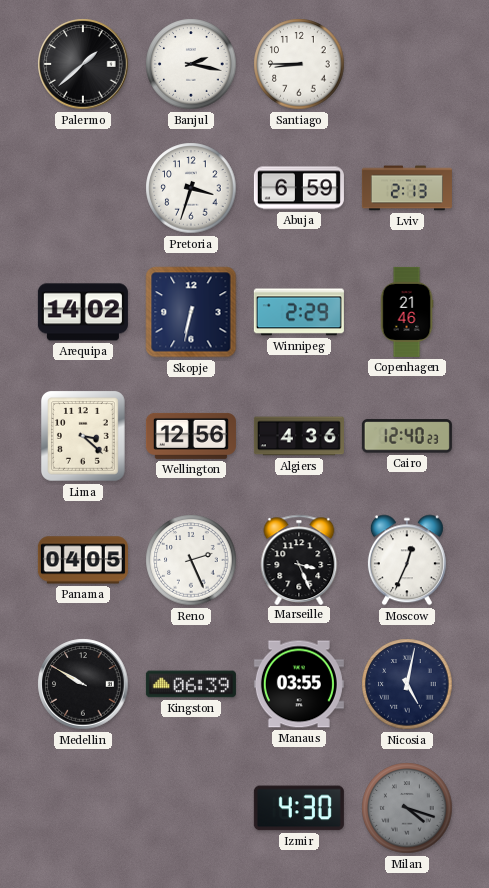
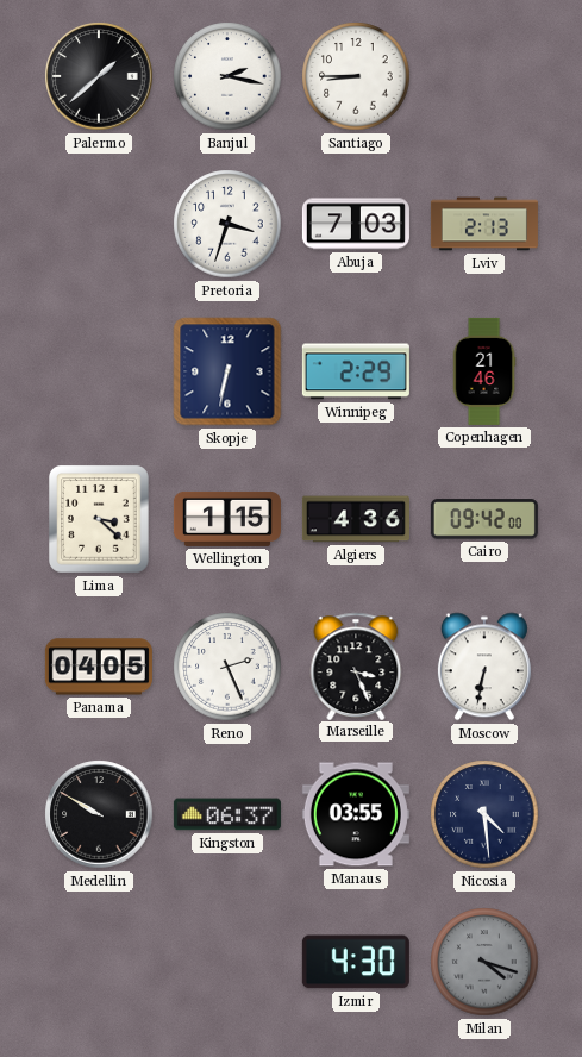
Abuja: 6:59 -> 7:03 (356, 224)
Arequipa: 14:02 -> none (83, 312)
Wellington: 12:56 -> 1:15 (227, 519)
Cairo: 12:40 -> 09:42 (484, 519)
Moscow: 12:34 -> 6:32 (484, 667)
Kingston: 06:39 -> 06:37 (227, 814)
Nicosia: 5:02 -> 4:29 (484, 814)
